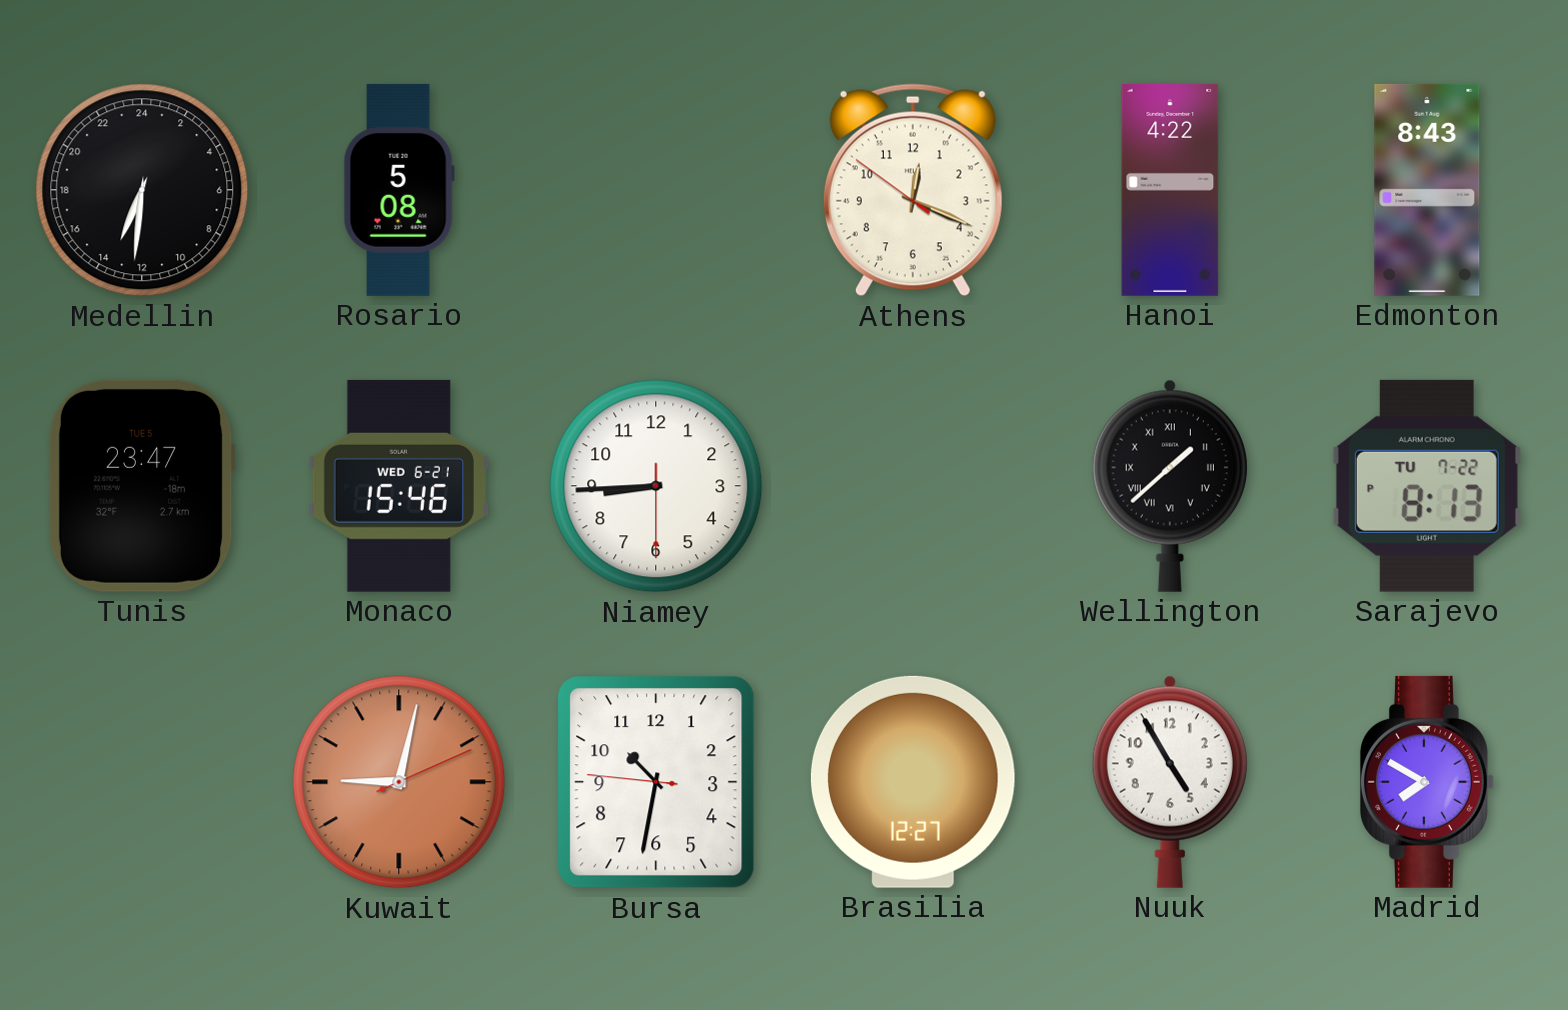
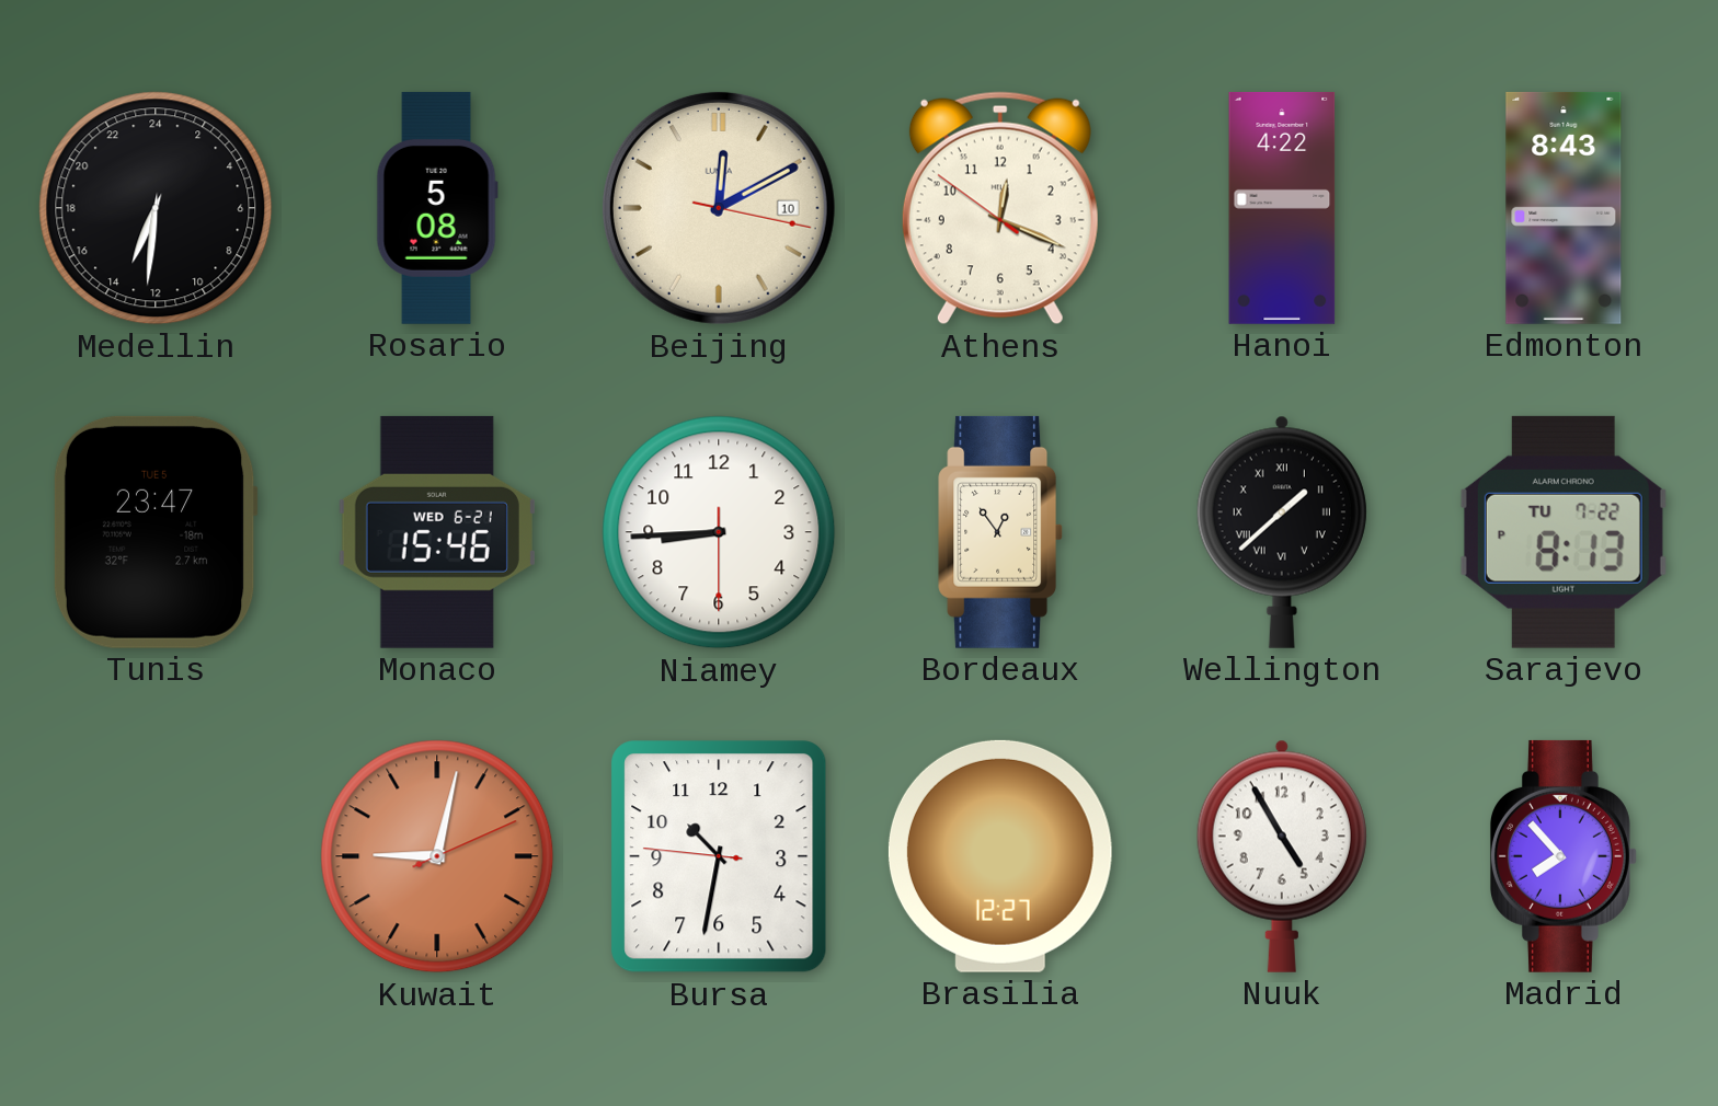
Beijing: none -> 12:10 (719, 208)
Bordeaux: none -> 12:54 (1001, 532)
Madrid: 7:50 -> 7:53 (1564, 856)
